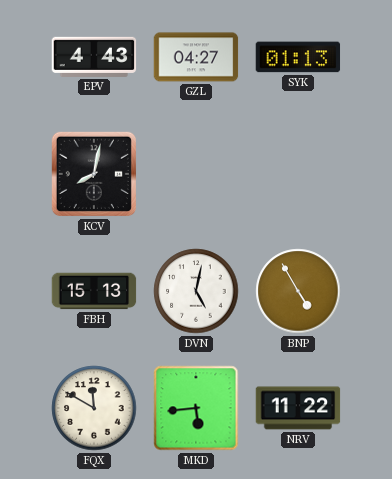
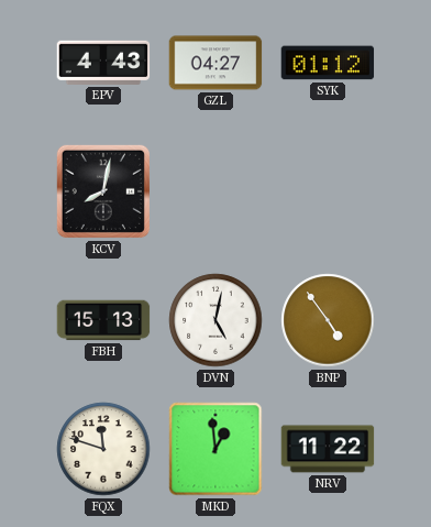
SYK: 01:13 -> 01:12 (328, 63)
BNP: 4:55 -> 4:54 (328, 320)
FQX: 11:50 -> 11:48 (103, 449)
MKD: 5:44 -> 12:59 (215, 449)
